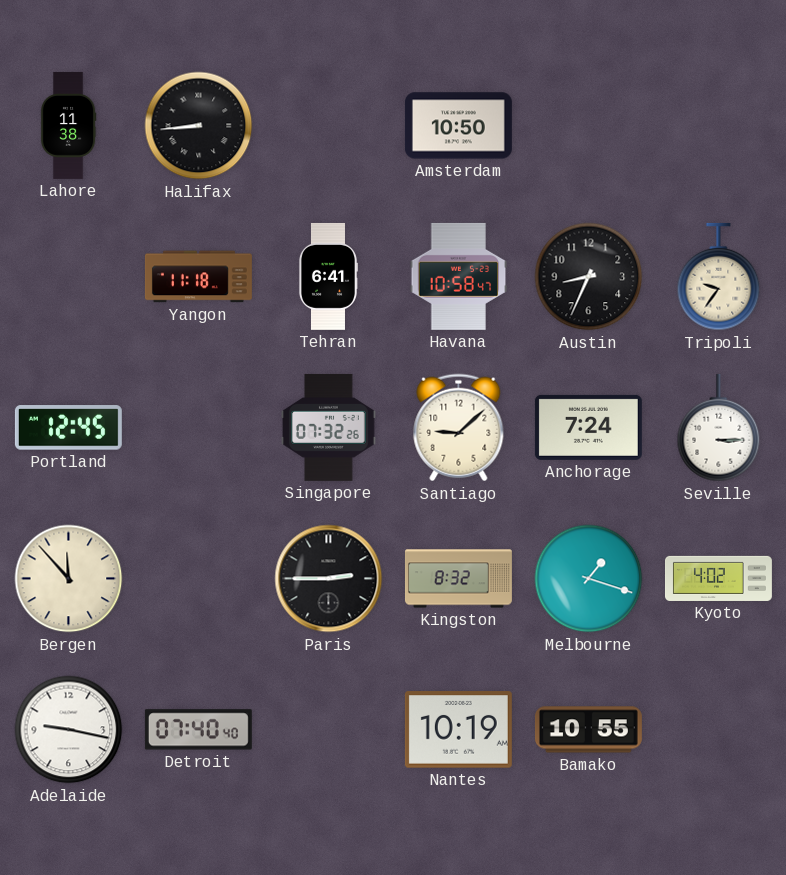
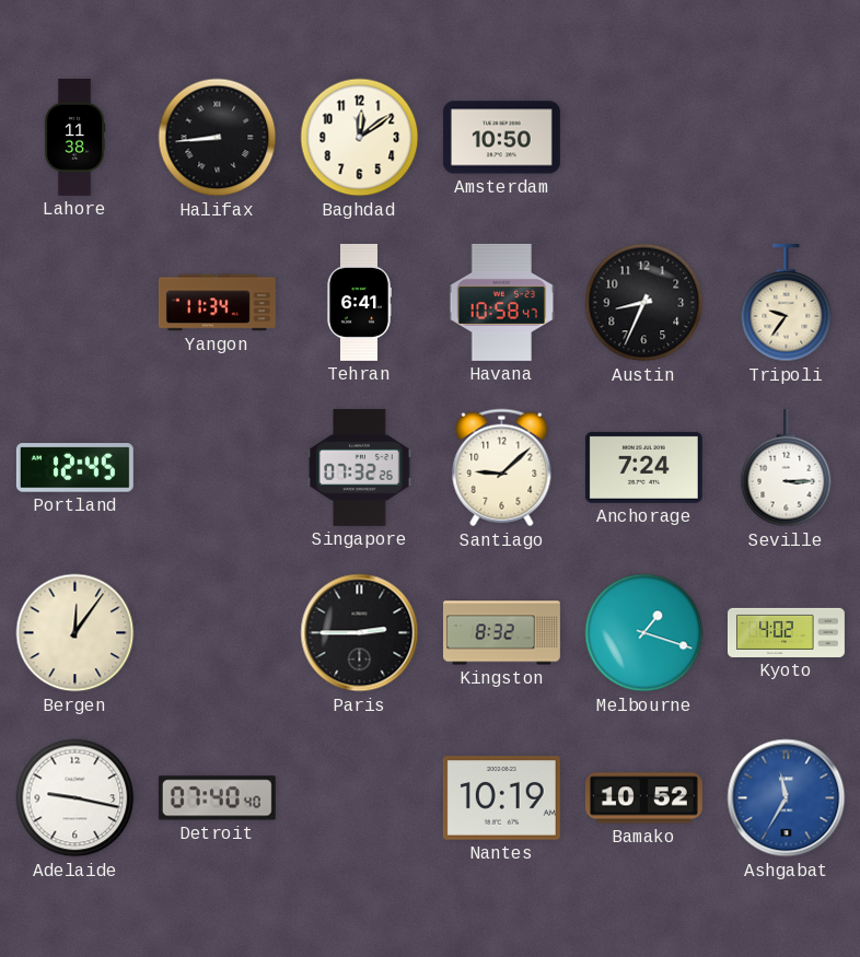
Baghdad: none -> 12:09 (360, 138)
Yangon: 11:18 -> 11:34 (217, 303)
Bergen: 11:53 -> 12:06 (75, 633)
Bamako: 10:55 -> 10:52 (643, 798)
Ashgabat: none -> 11:35 (787, 798)
